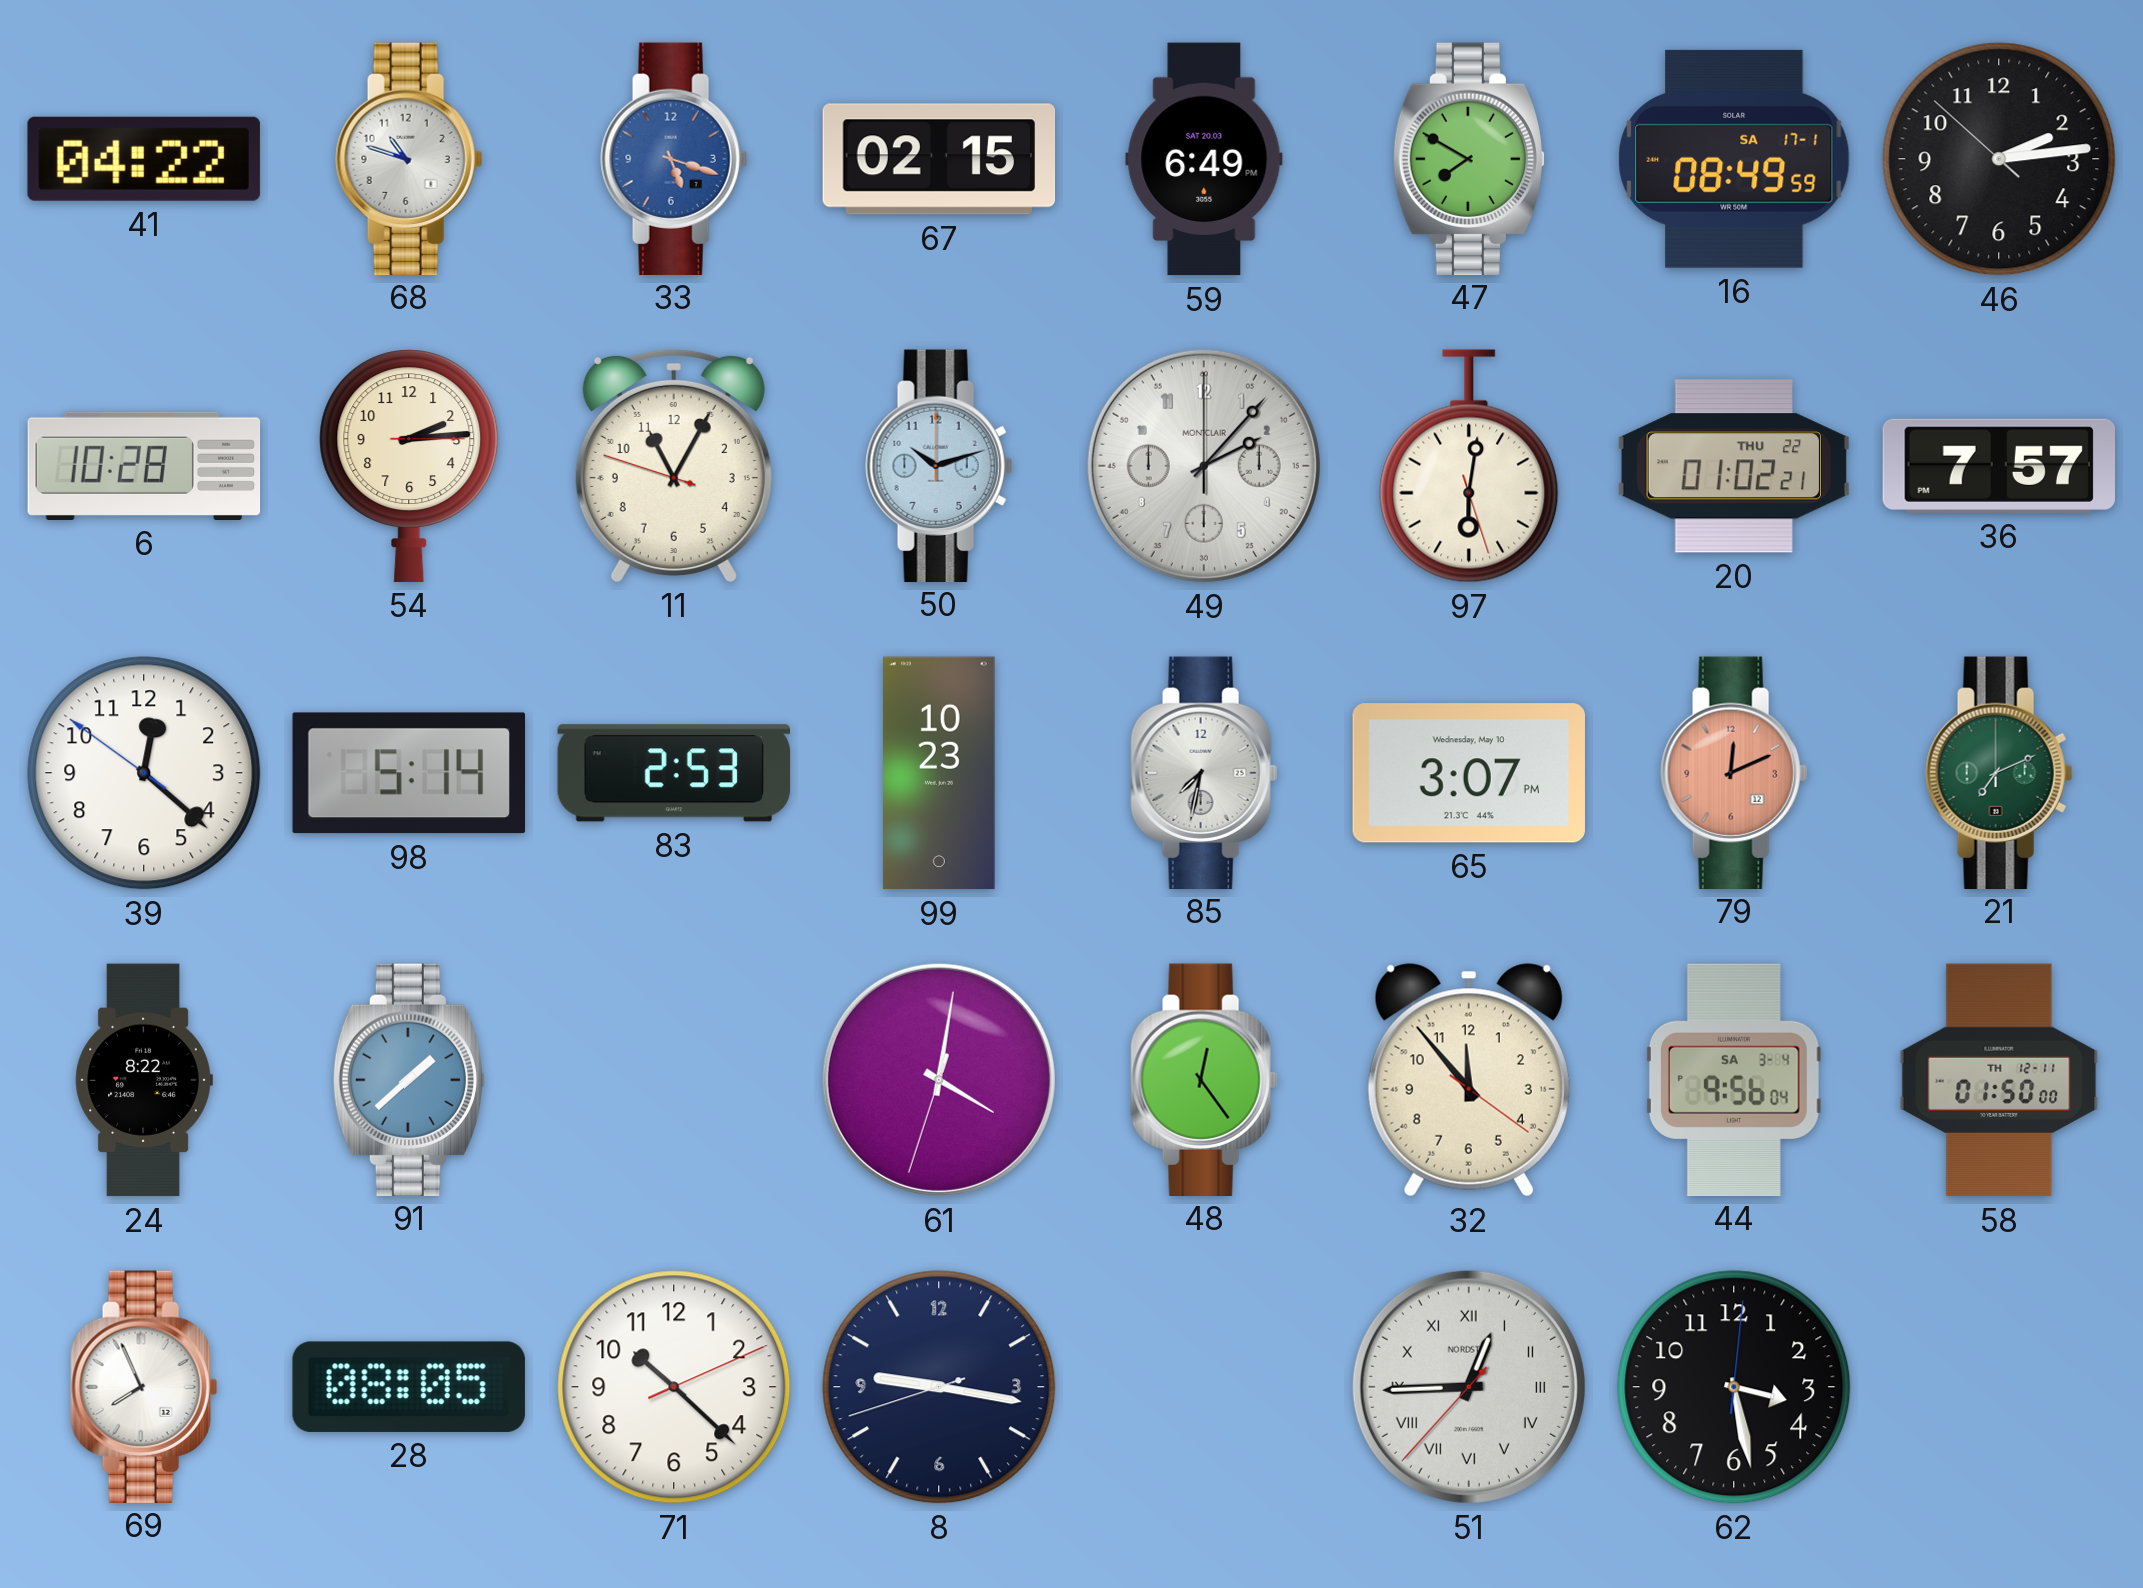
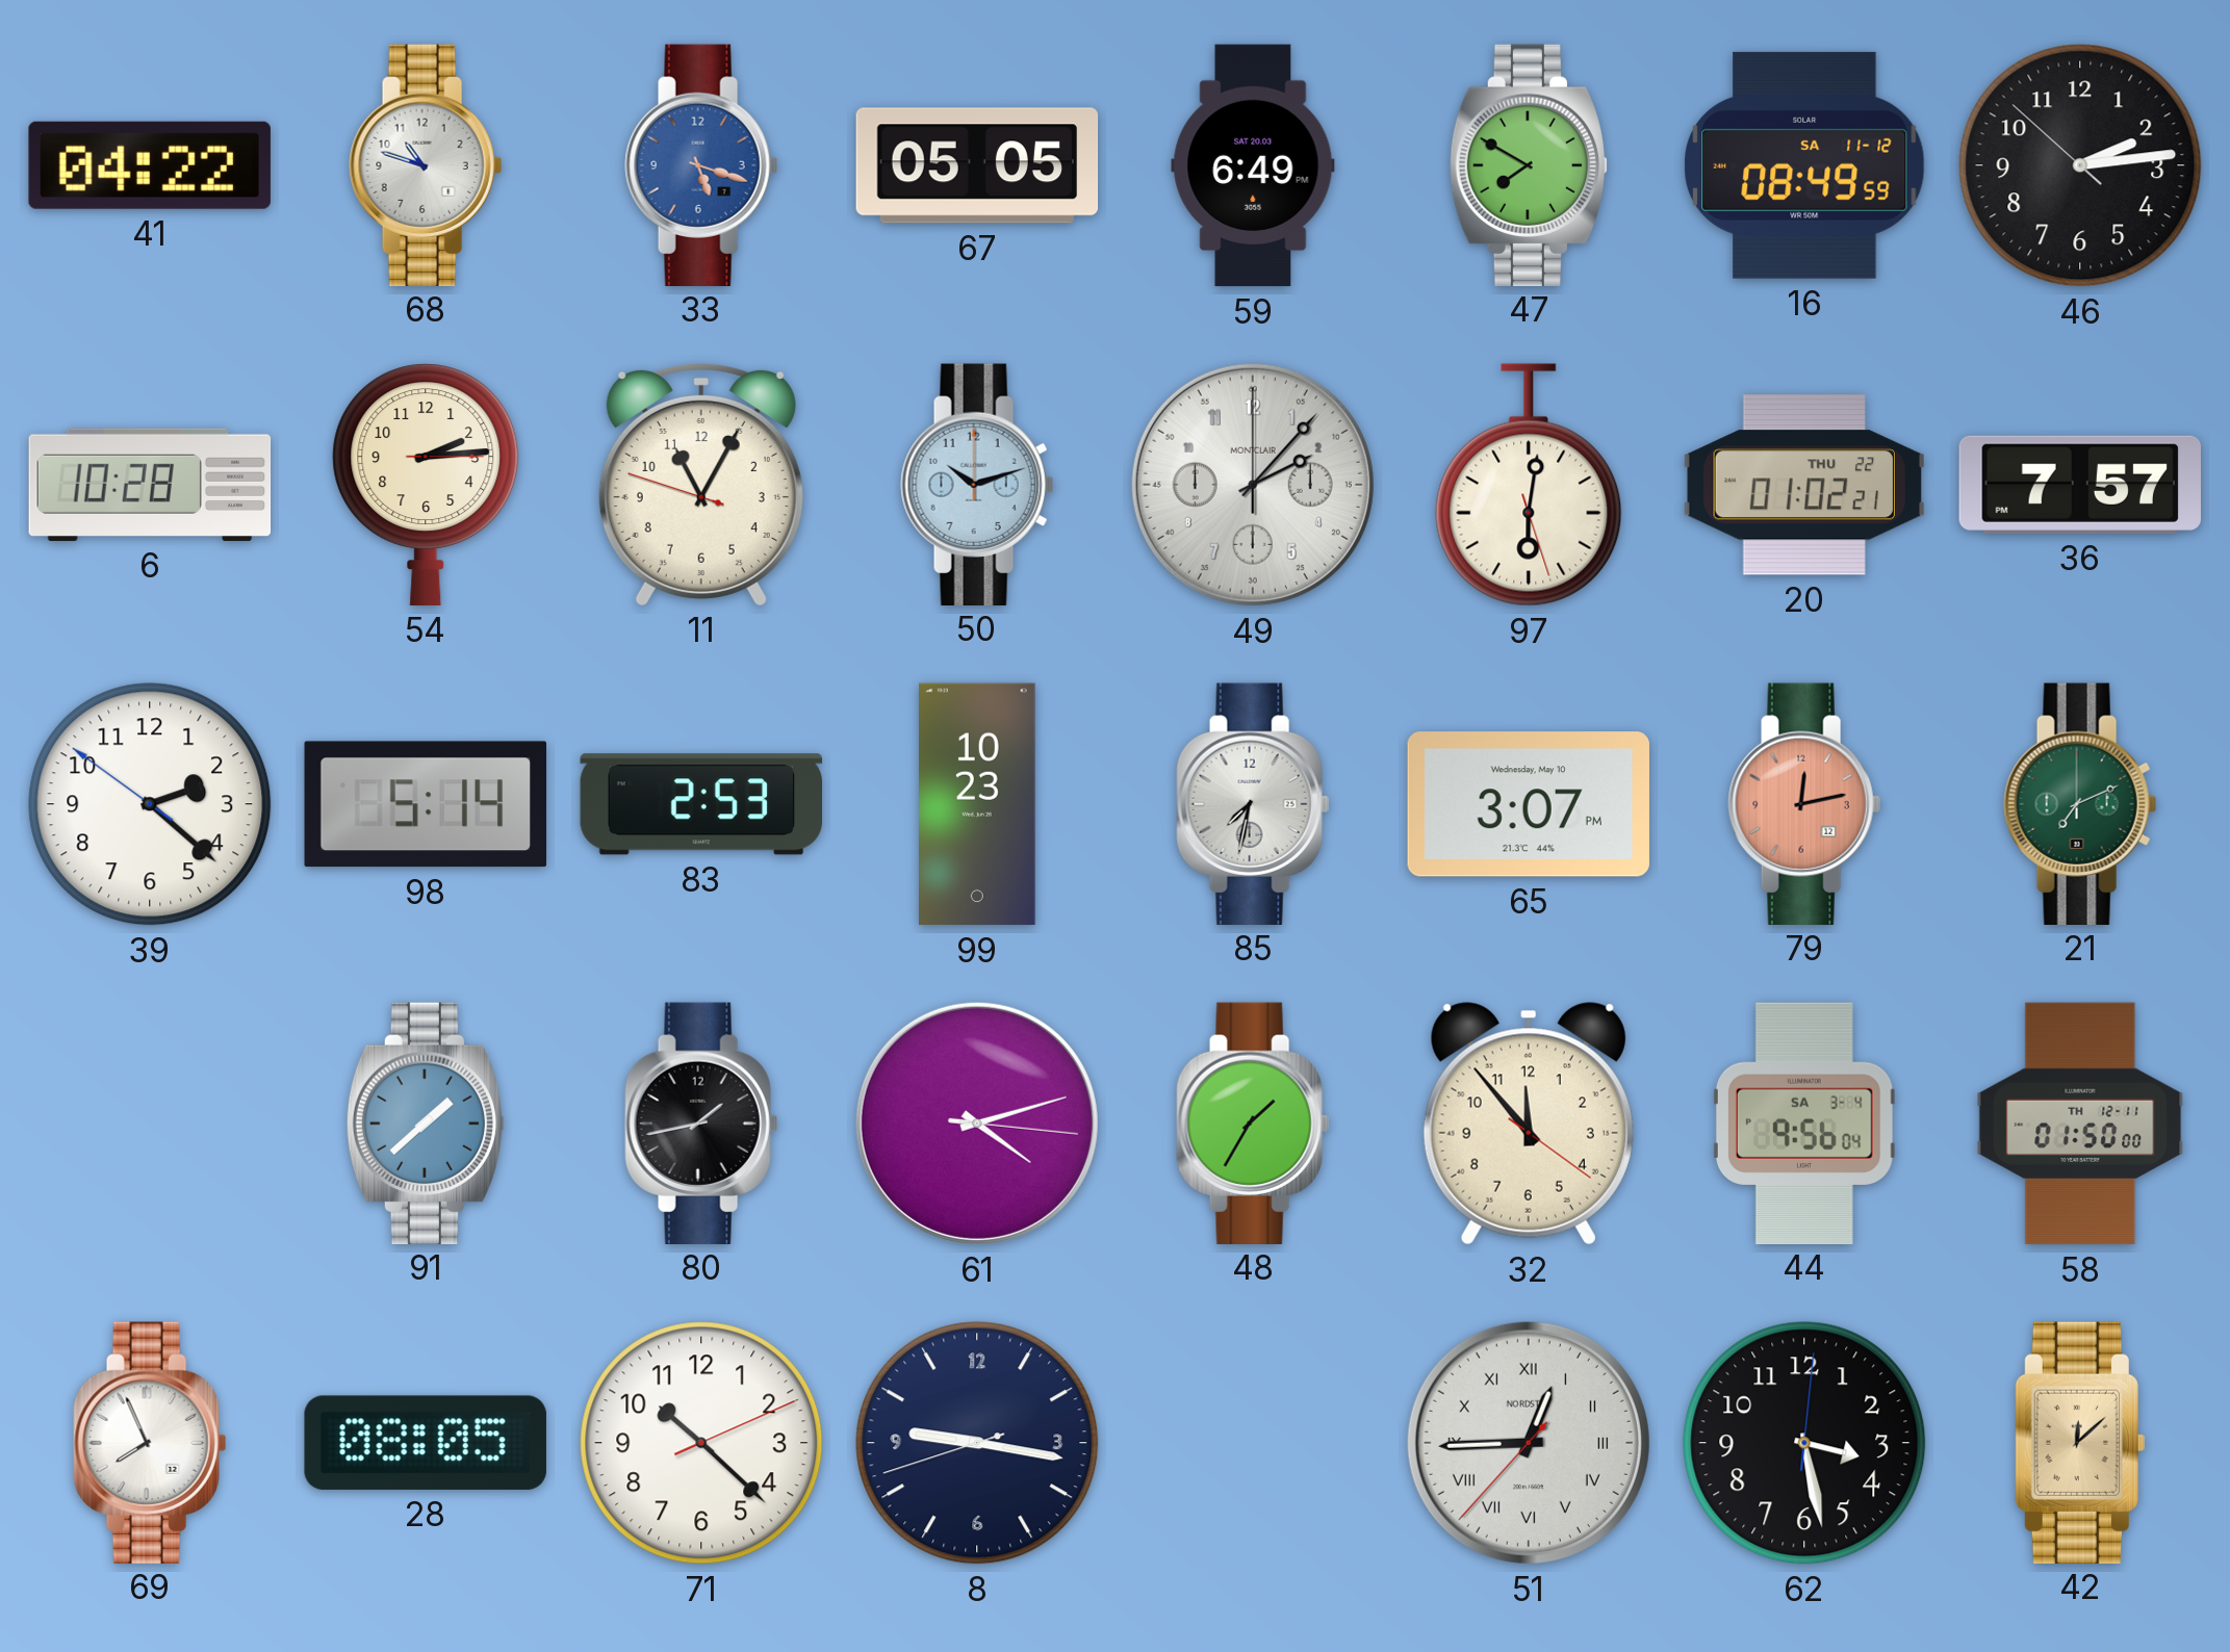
67: 02:15 -> 05:05 (977, 165)
16 date: SA 17-1 -> SA 11-12 (1804, 165)
39: 12:21 -> 2:21 (150, 804)
79: 12:11 -> 12:13 (1804, 803)
24: 8:22 -> none (144, 1080)
80: none -> 1:43 (701, 1122)
61: 4:01 -> 4:12 (977, 1124)
48: 12:24 -> 1:35 (1253, 1122)
42: none -> 12:08 (2080, 1442)
